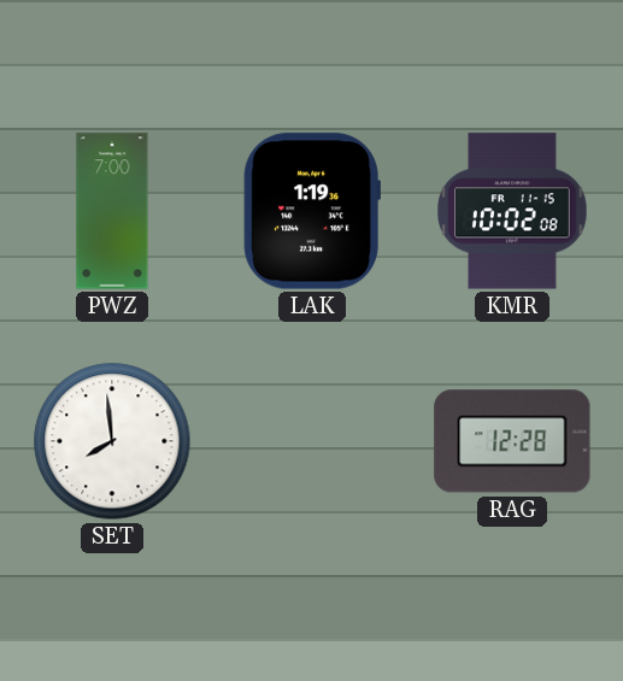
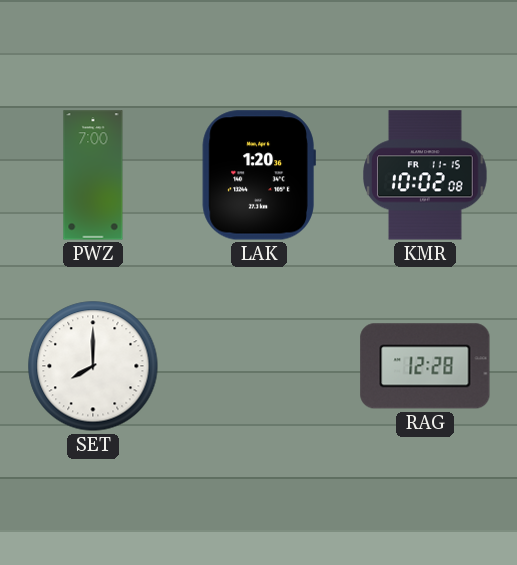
LAK: 1:19 -> 1:20 (259, 175)
SET: 7:59 -> 8:00 (93, 366)
